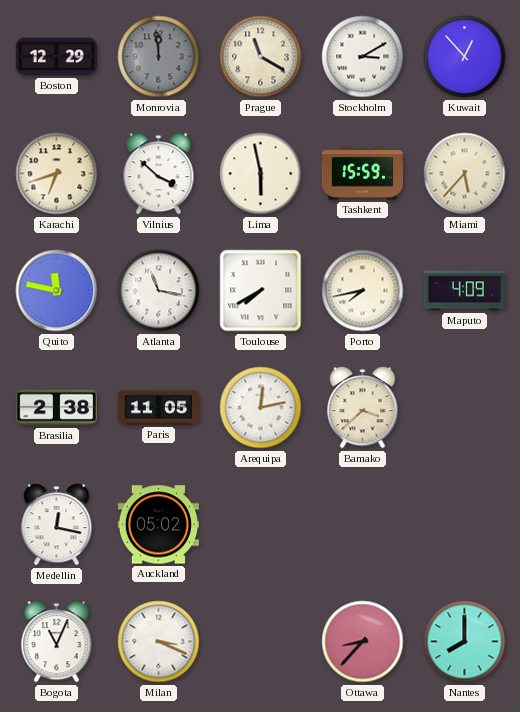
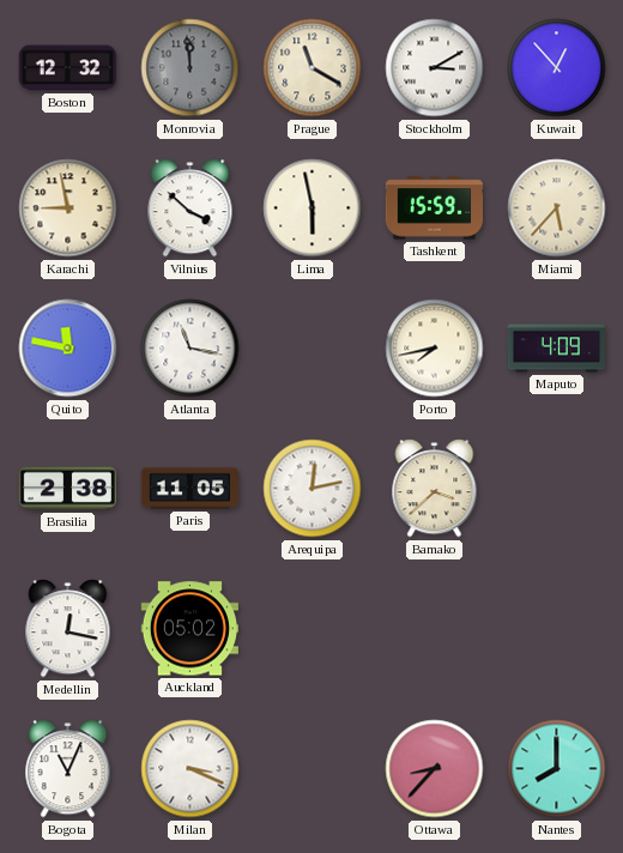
Boston: 12:29 -> 12:32 (67, 68)
Karachi: 6:42 -> 8:58 (68, 208)
Toulouse: 7:40 -> none (261, 291)
